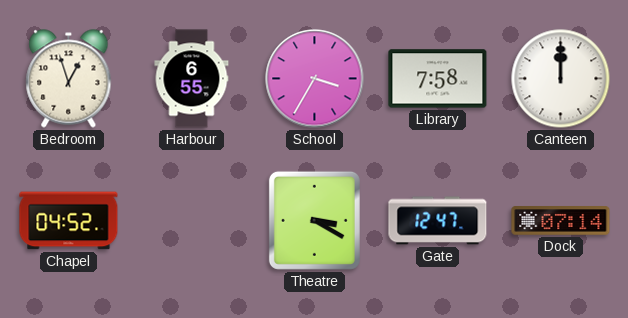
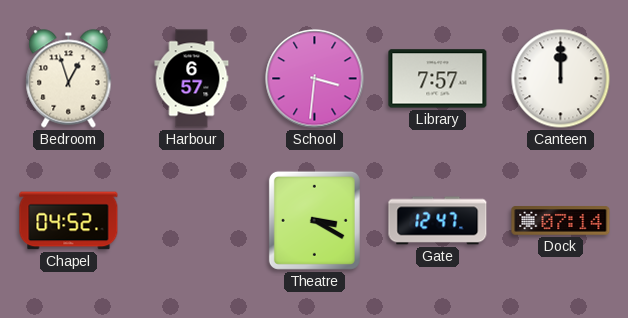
Harbour: 6:55 -> 6:57 (192, 79)
School: 3:35 -> 3:31 (315, 79)
Library: 7:58 -> 7:57 (438, 79)
